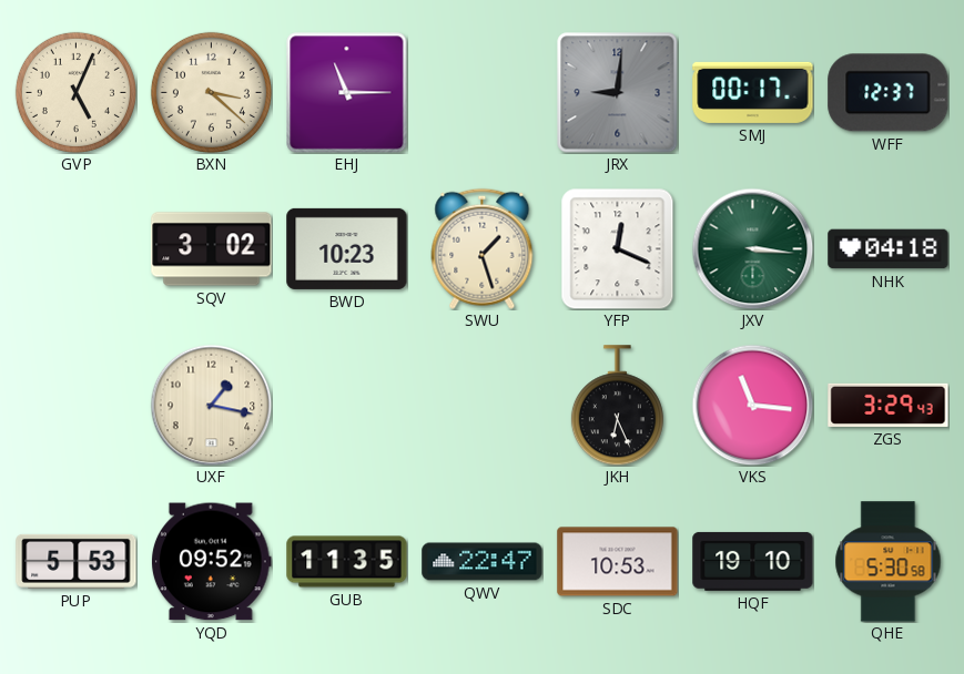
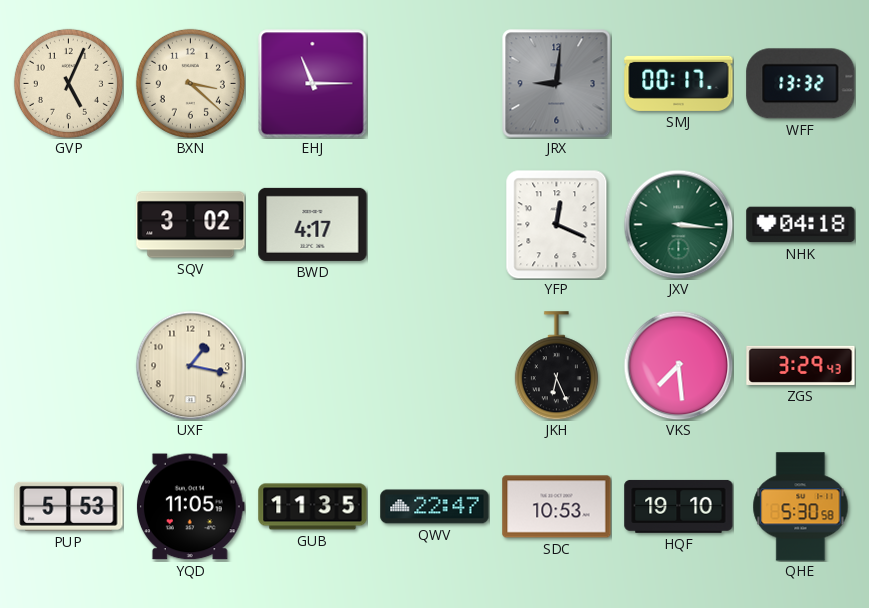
WFF: 12:37 -> 13:32 (801, 84)
BWD: 10:23 -> 4:17 (313, 224)
SWU: 1:27 -> none (483, 248)
VKS: 11:16 -> 7:29 (678, 365)
YQD: 09:52 -> 11:05 (190, 507)
